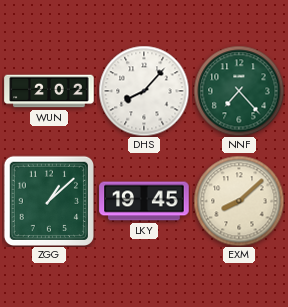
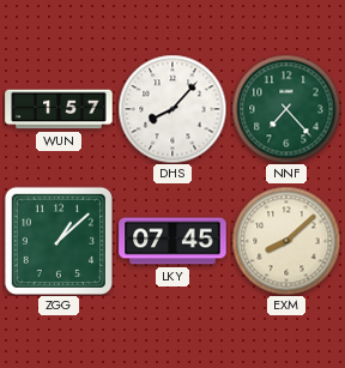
WUN: 2:02 -> 1:57 (59, 109)
LKY: 19:45 -> 07:45 (172, 241)
